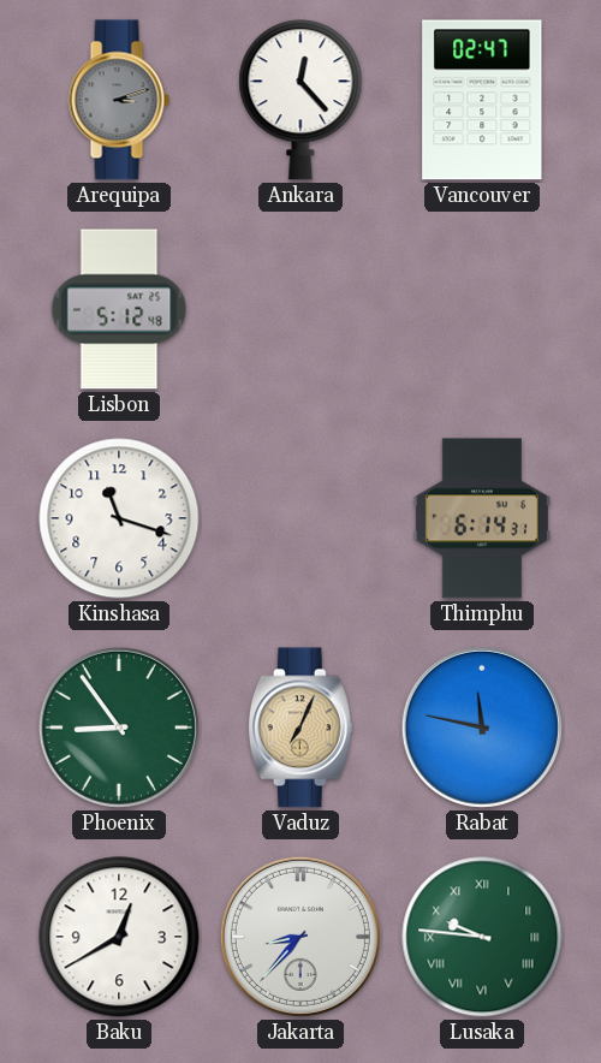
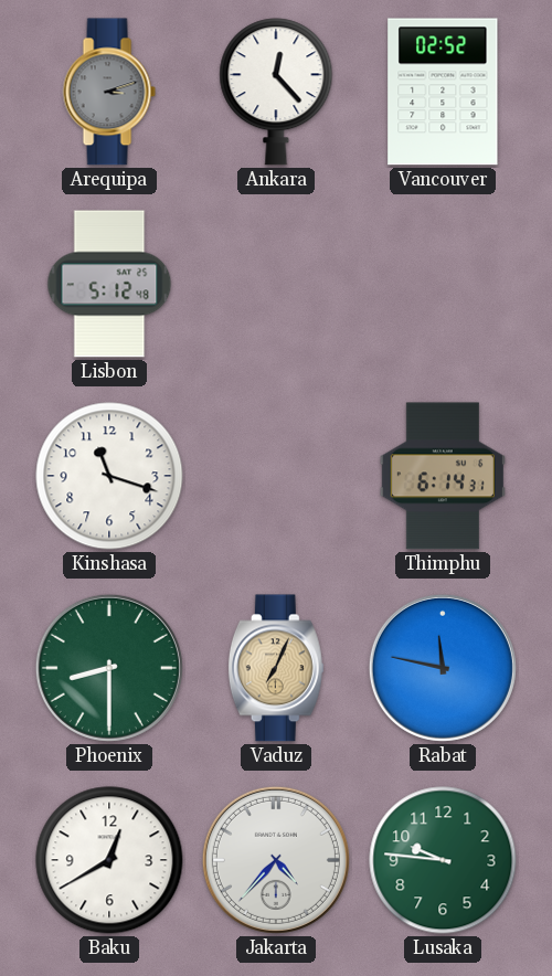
Vancouver: 02:47 -> 02:52 (443, 92)
Phoenix: 8:54 -> 8:30 (109, 668)
Jakarta: 8:37 -> 4:37 (276, 860)
Lusaka numerals: Roman -> Arabic (443, 860)
